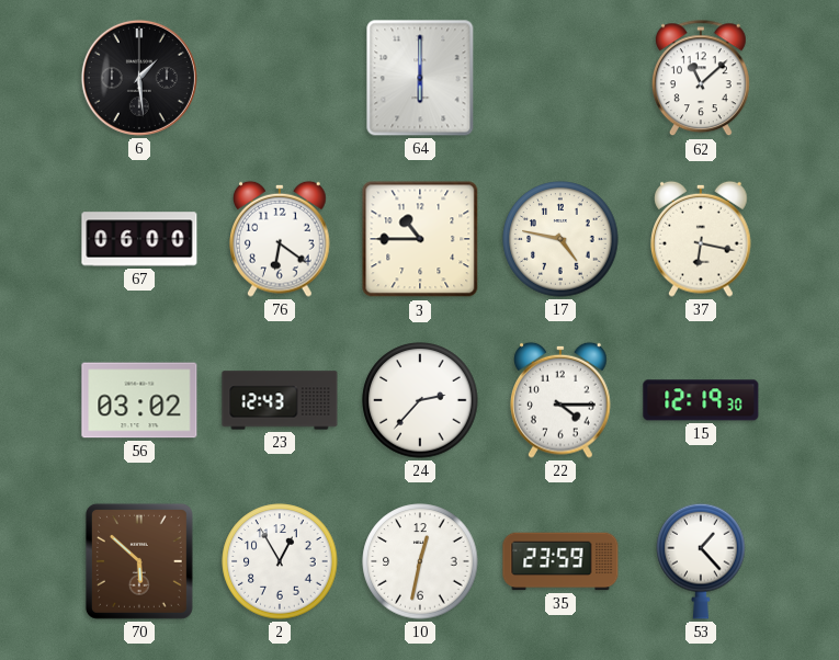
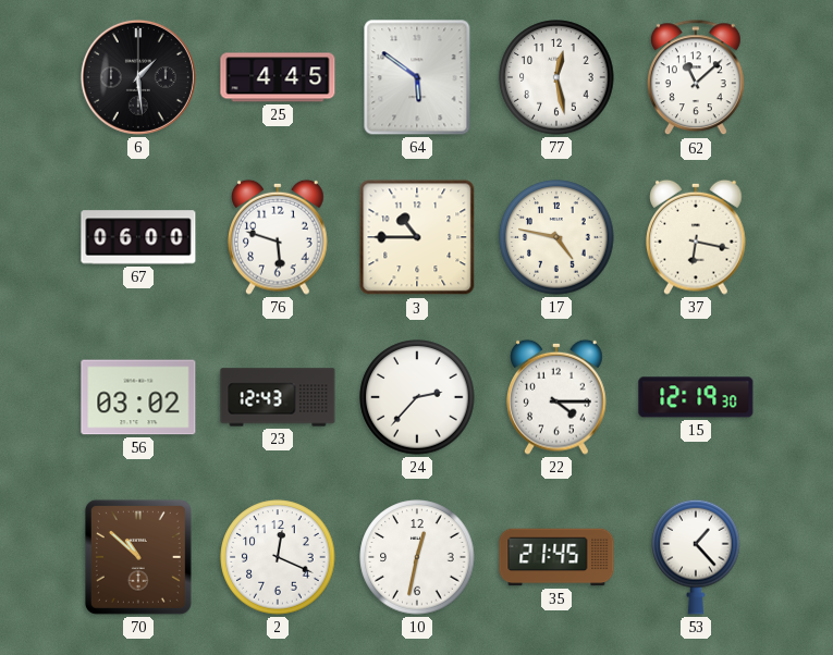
25: none -> 4:45 (278, 77)
64: 6:00 -> 5:51 (417, 77)
77: none -> 12:28 (556, 77)
76: 6:21 -> 5:48 (278, 237)
70: 5:52 -> 10:52 (138, 557)
2: 12:55 -> 12:19 (278, 557)
35: 23:59 -> 21:45 (556, 557)
